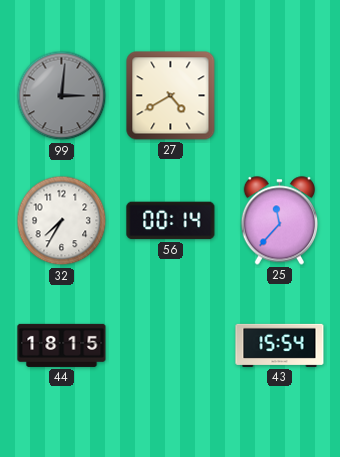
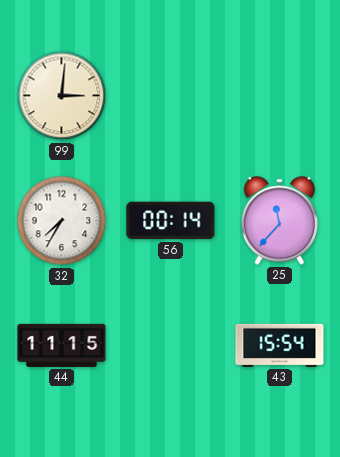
99 dial: grey -> cream (62, 96)
27: 4:40 -> none (171, 96)
44: 18:15 -> 11:15 (62, 345)
